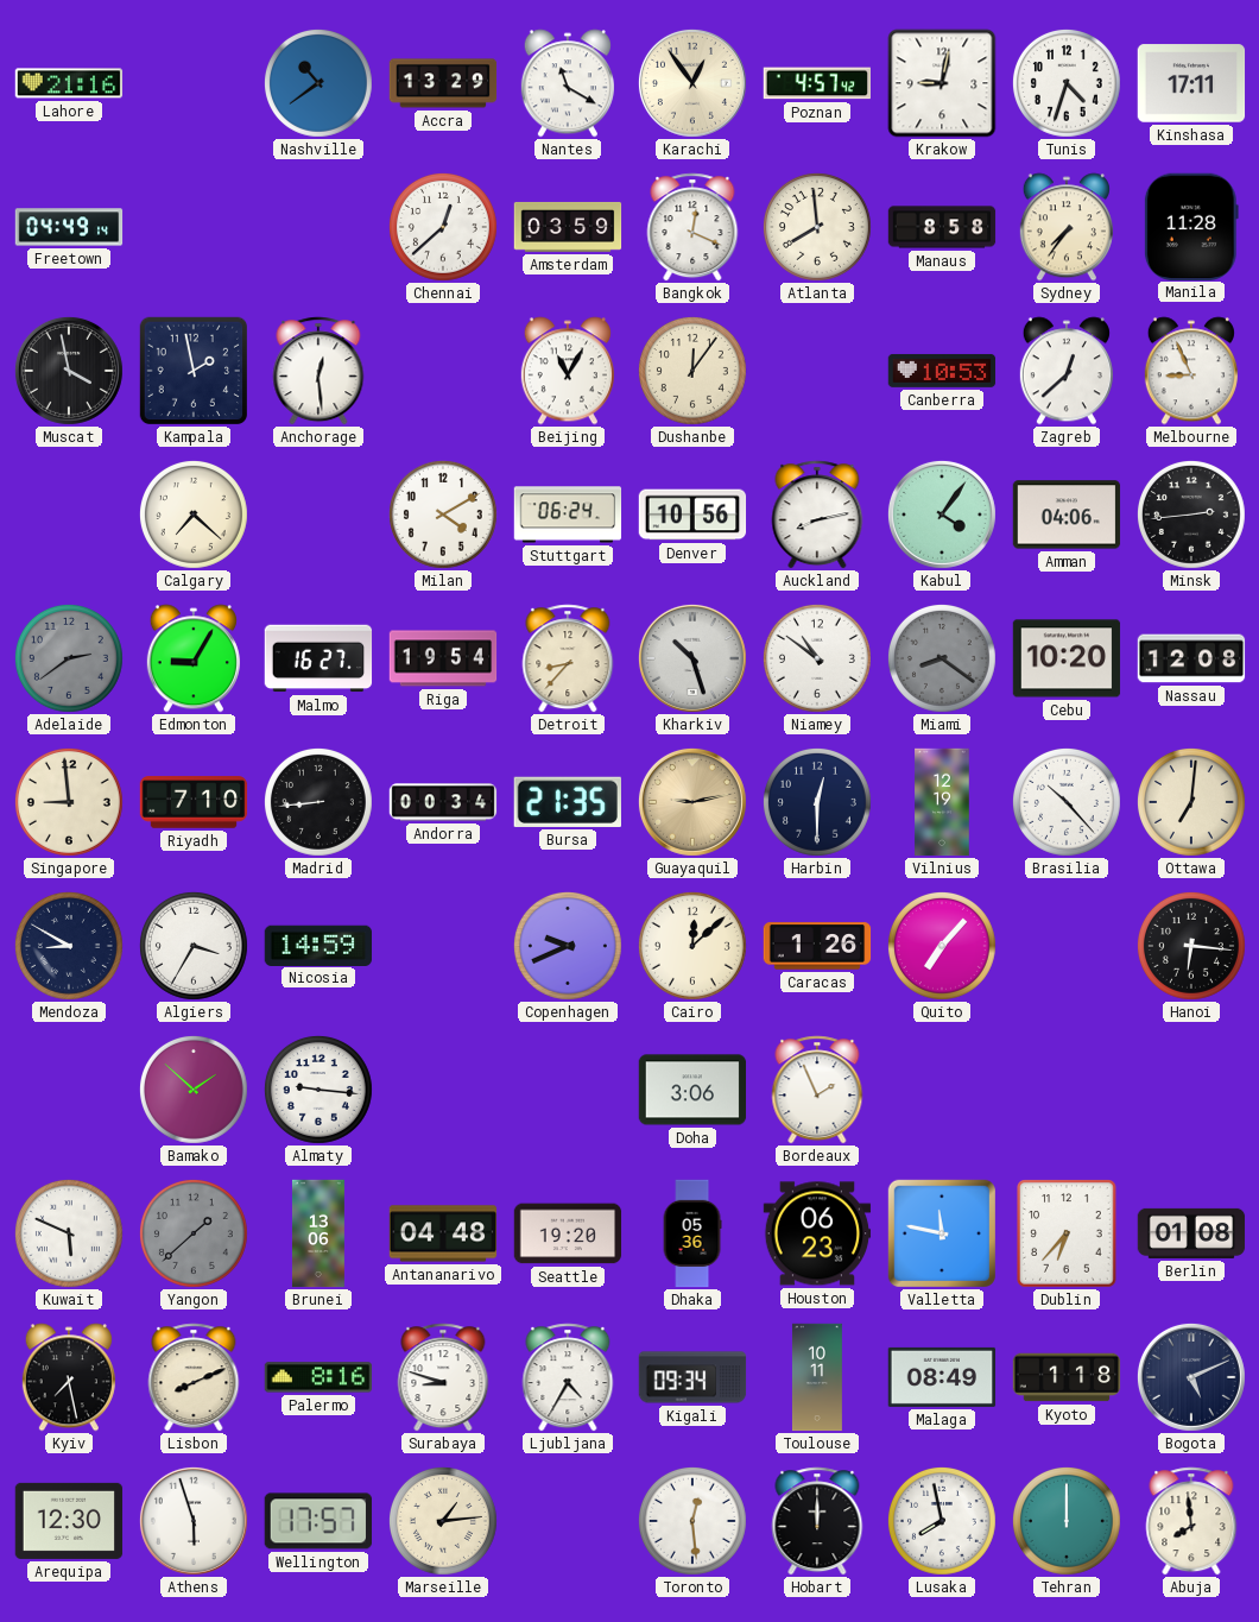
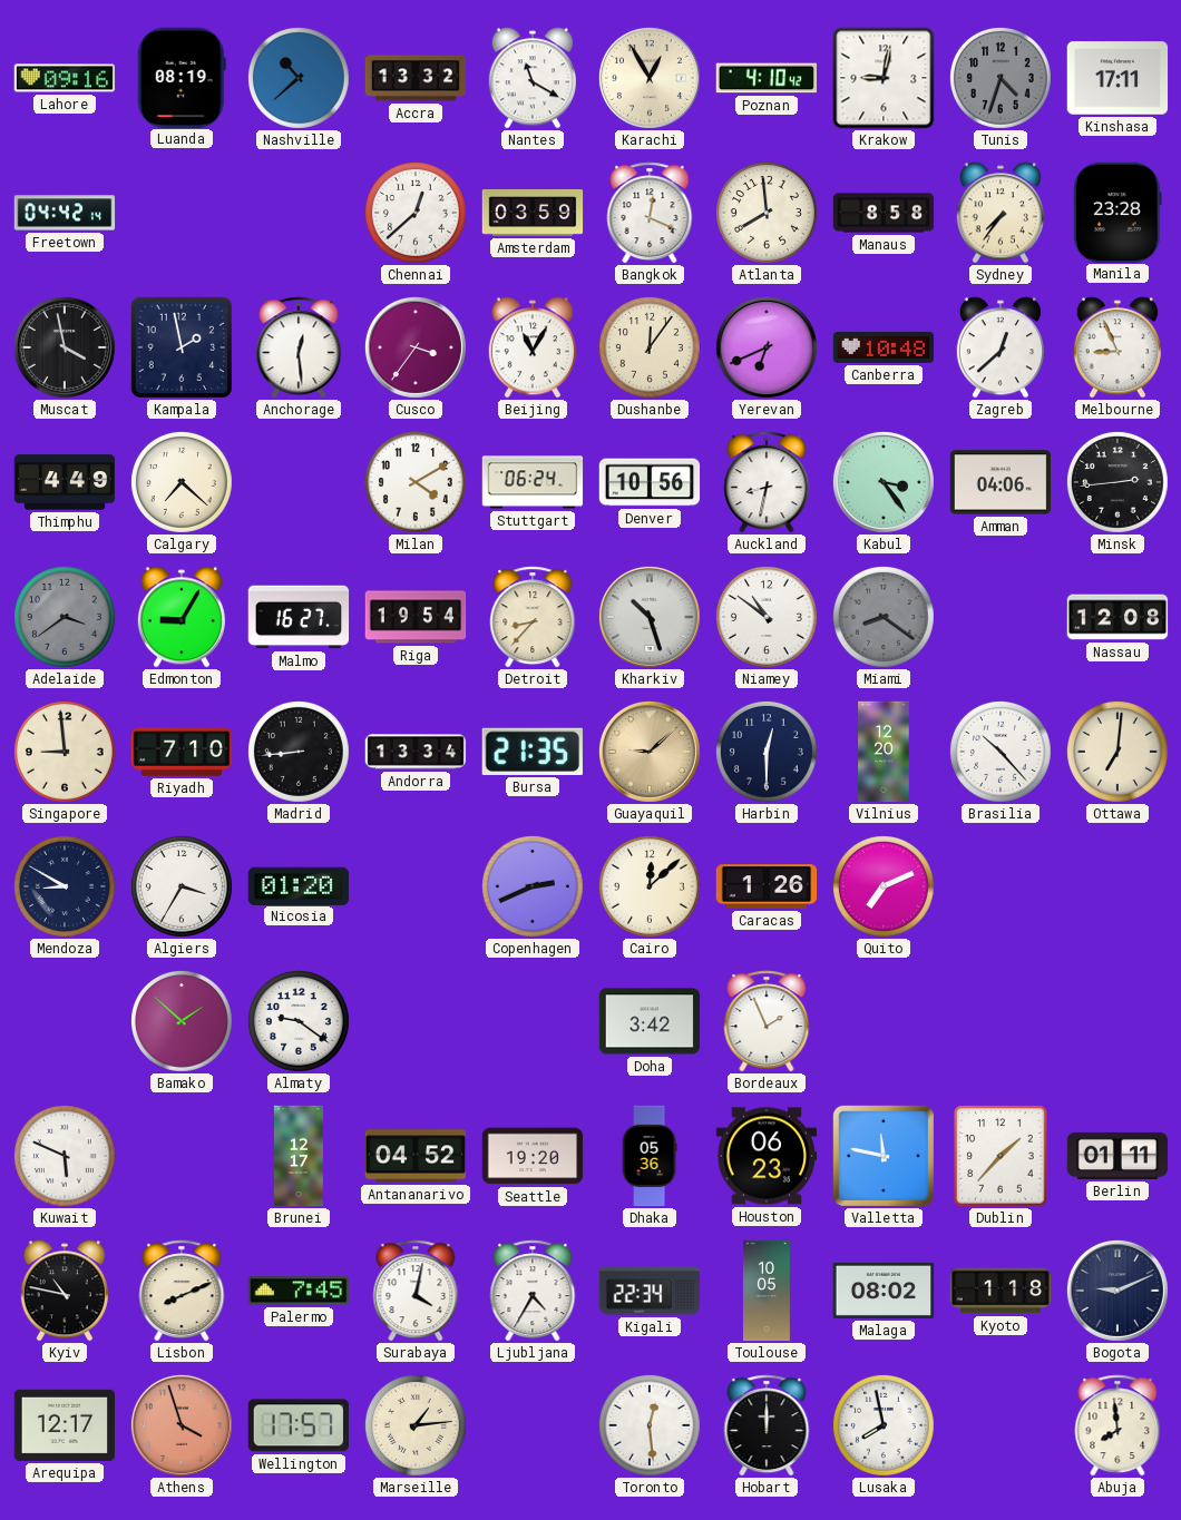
Lahore: 21:16 -> 09:16 (65, 78)
Luanda: none -> 08:19 (182, 77)
Nashville: 10:39 -> 10:38 (299, 78)
Accra: 13:29 -> 13:32 (416, 78)
Karachi: 12:54 -> 12:55 (650, 78)
Poznan: 4:57 -> 4:10 (765, 78)
Tunis dial: white -> grey (1001, 78)
Freetown: 04:49 -> 04:42 (65, 213)
Manila: 11:28 -> 23:28 (1117, 212)
Cusco: none -> 3:36 (416, 347)
Yerevan: none -> 6:41 (767, 347)
Canberra: 10:53 -> 10:48 (884, 347)
Thimphu: none -> 4:49 (65, 482)
Auckland: 8:13 -> 8:32 (767, 482)
Kabul: 4:06 -> 3:24 (884, 482)
Adelaide: 2:39 -> 3:39 (65, 617)
Cebu: 10:20 -> none (1067, 658)
Andorra: 00:34 -> 13:34 (416, 752)
Guayaquil: 9:13 -> 9:08 (650, 752)
Vilnius: 12:19 -> 12:20 (884, 752)
Nicosia: 14:59 -> 01:20 (299, 885)
Copenhagen: 9:41 -> 2:41 (533, 886)
Quito: 7:07 -> 7:11 (884, 886)
Hanoi: 6:16 -> none (1191, 946)
Almaty: 9:16 -> 9:21 (299, 1021)
Doha: 3:06 -> 3:42 (650, 1021)
Yangon: 1:38 -> none (194, 1233)
Brunei: 13:06 -> 12:17 (299, 1156)
Antananarivo: 04:48 -> 04:52 (416, 1156)
Dublin: 6:37 -> 1:37 (1001, 1156)
Berlin: 01:08 -> 01:11 (1117, 1156)
Kyiv: 7:28 -> 10:47 (65, 1291)
Palermo: 8:16 -> 7:45 (299, 1291)
Surabaya: 8:48 -> 4:02 (416, 1291)
Kigali: 09:34 -> 22:34 (650, 1291)
Toulouse: 10:11 -> 10:05 (767, 1291)
Malaga: 08:49 -> 08:02 (884, 1291)
Bogota: 5:11 -> 9:11 (1117, 1291)
Arequipa: 12:30 -> 12:17 (65, 1425)
Athens: 5:57 -> 3:57 (182, 1425)
Athens dial: white -> salmon (182, 1425)
Tehran: 12:00 -> none (1067, 1521)
